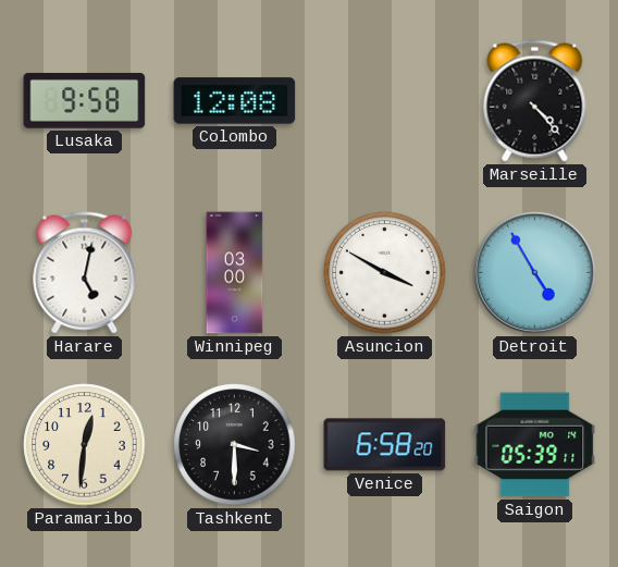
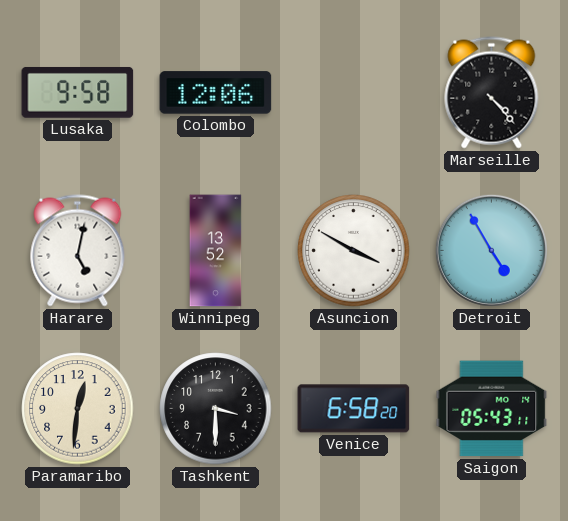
Colombo: 12:08 -> 12:06 (216, 93)
Winnipeg: 03:00 -> 13:52 (216, 251)
Saigon: 05:39 -> 05:43 (492, 409)
